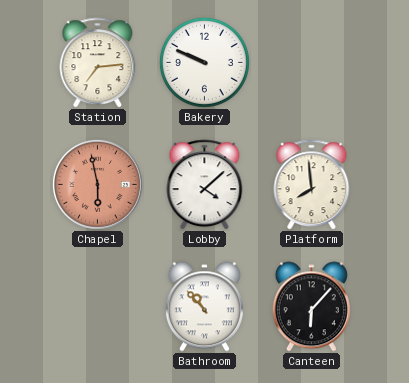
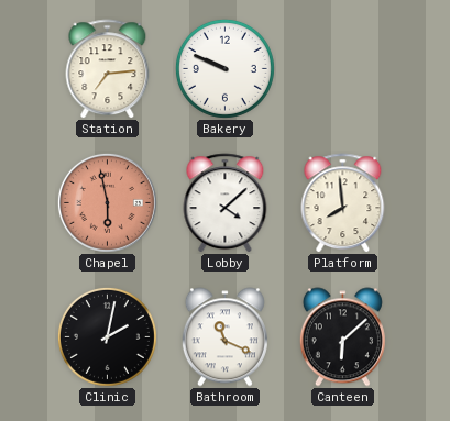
Clinic: none -> 2:02 (107, 336)
Bathroom: 10:53 -> 11:19 (224, 337)
Canteen: 6:07 -> 6:08 (342, 337)
